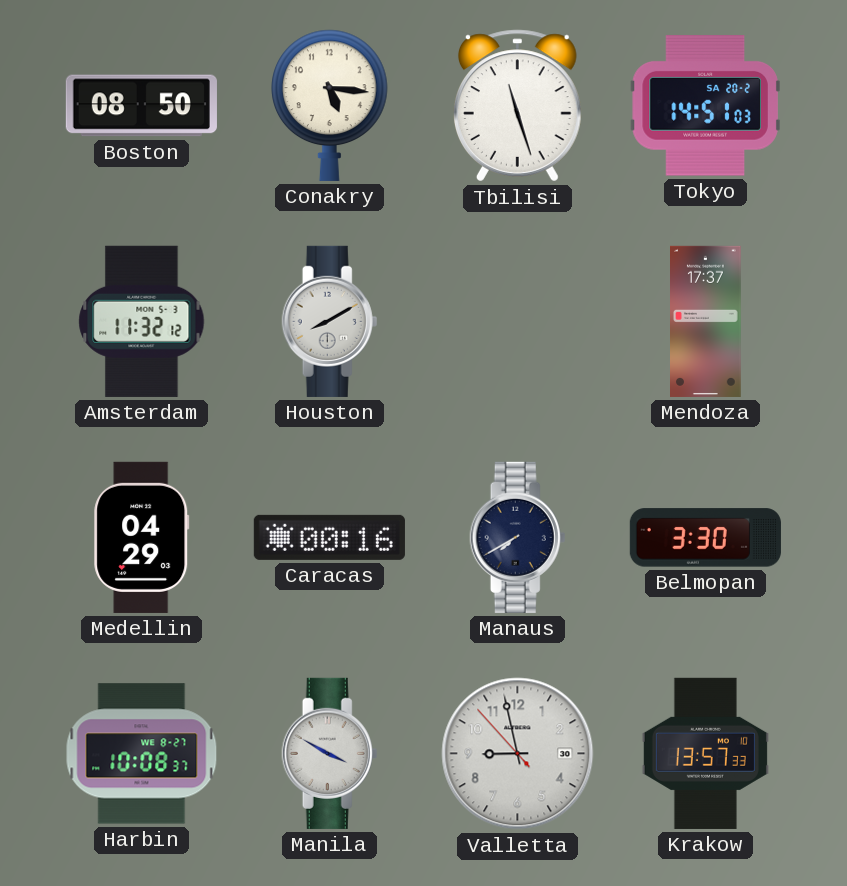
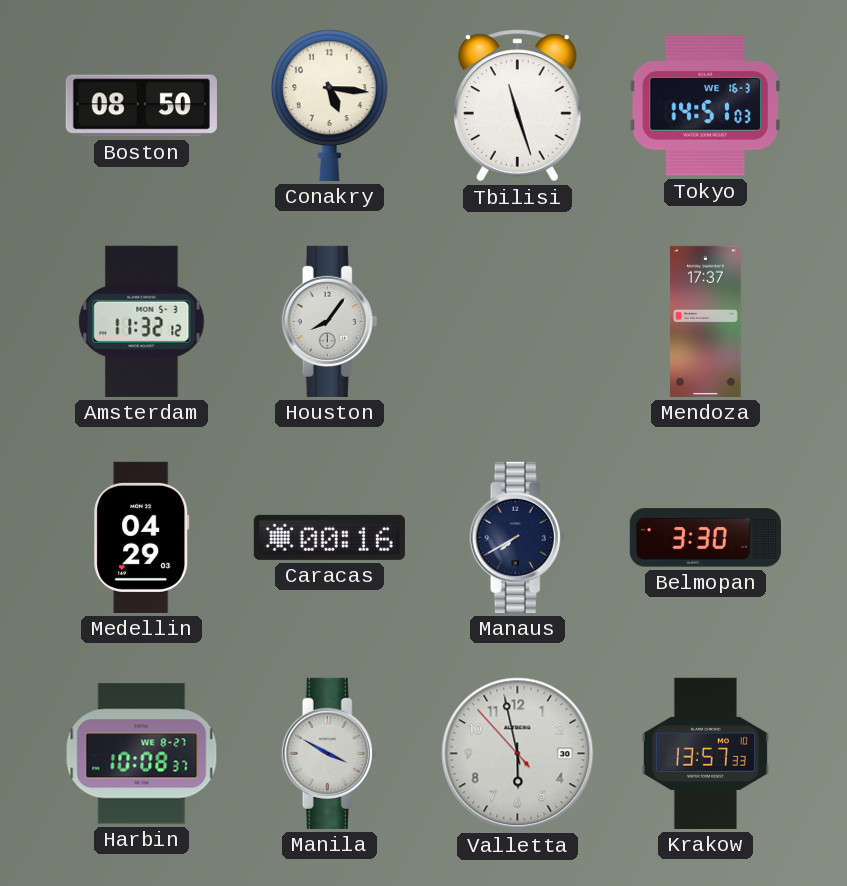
Tokyo date: SA 20-2 -> WE 16-3 (705, 106)
Houston: 8:10 -> 8:06 (330, 321)
Valletta: 8:57 -> 5:57 (518, 754)
